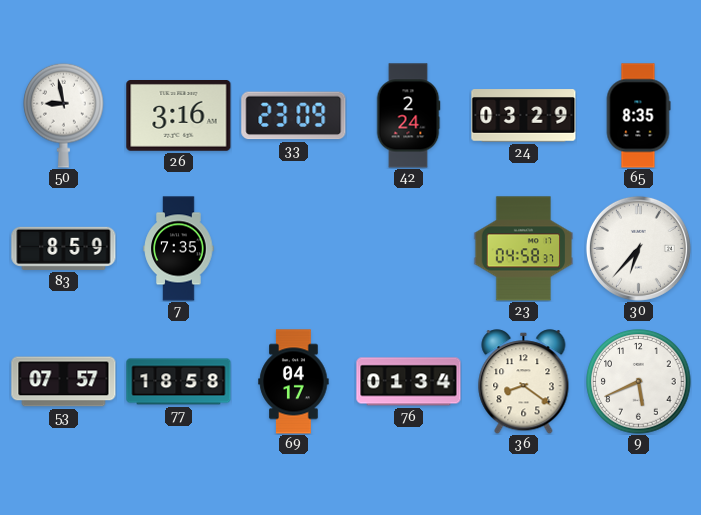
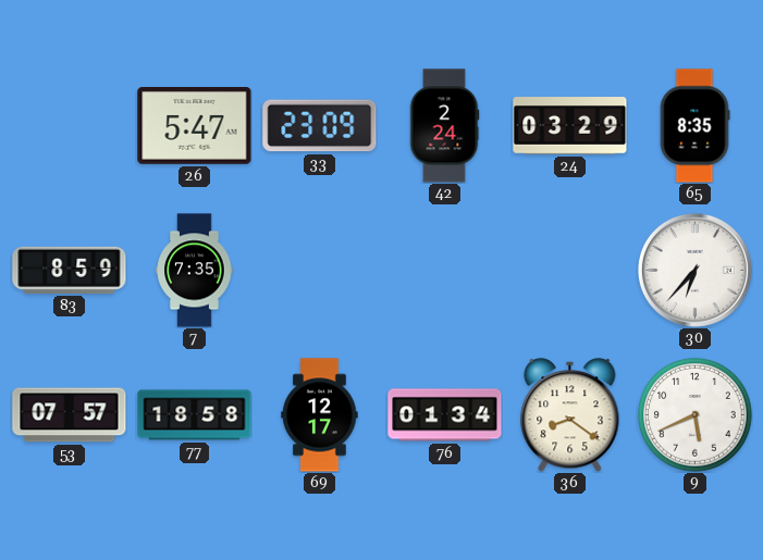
50: 8:58 -> none (64, 115)
26: 3:16 -> 5:47 (195, 126)
23: 04:58 -> none (524, 249)
69: 04:17 -> 12:17 (320, 415)
